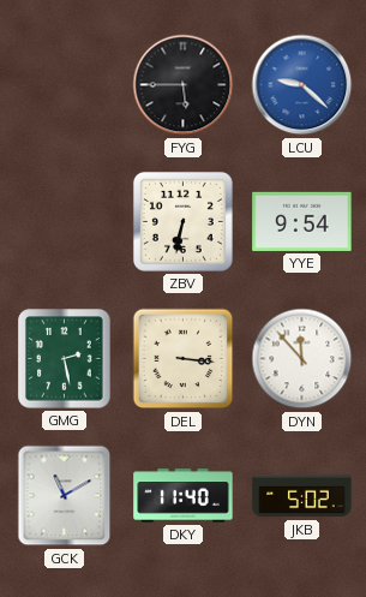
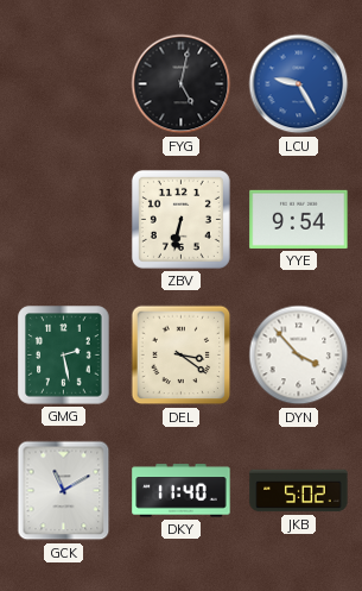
FYG: 5:45 -> 5:02 (182, 84)
LCU: 9:22 -> 9:25 (299, 84)
DEL: 3:16 -> 3:21 (182, 356)
DYN: 11:53 -> 3:53 (299, 356)
